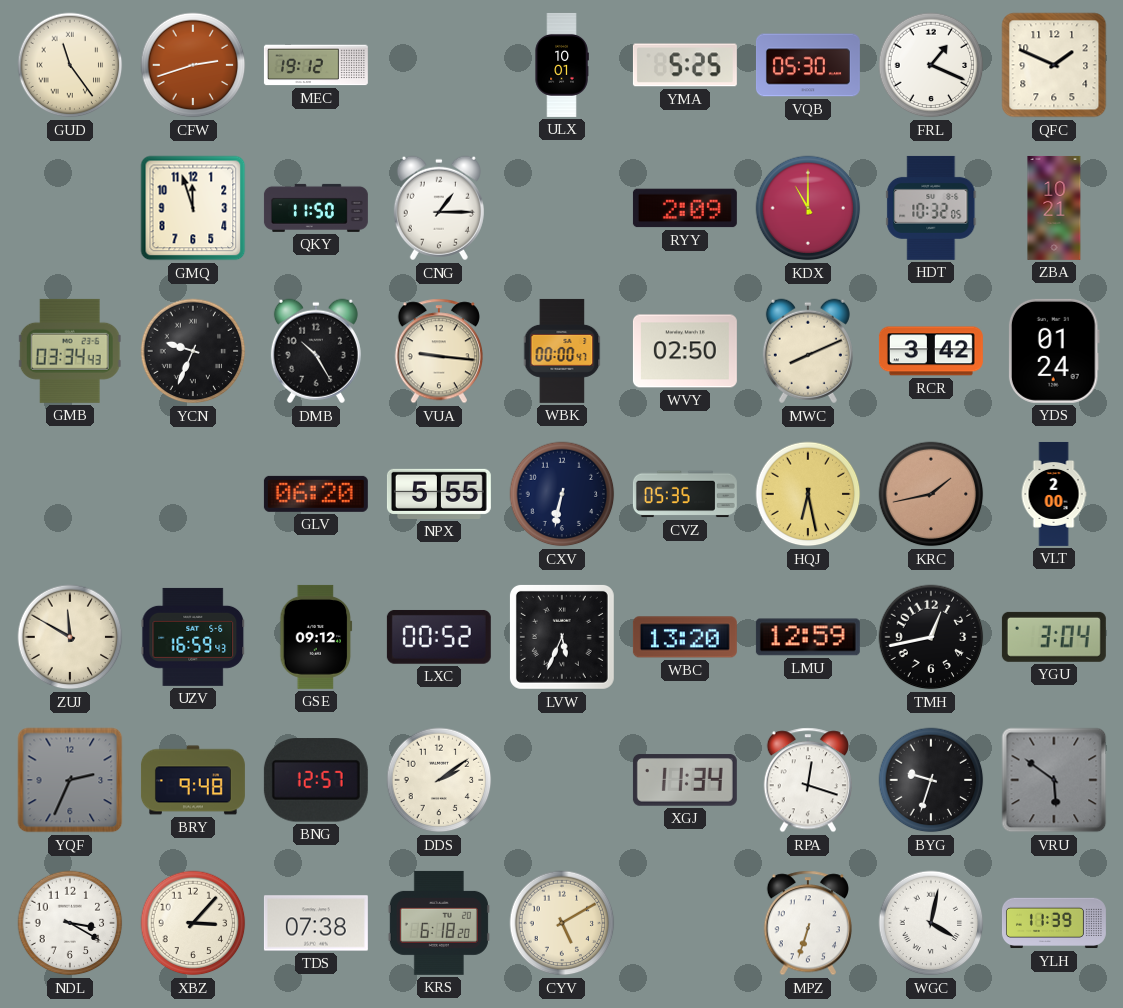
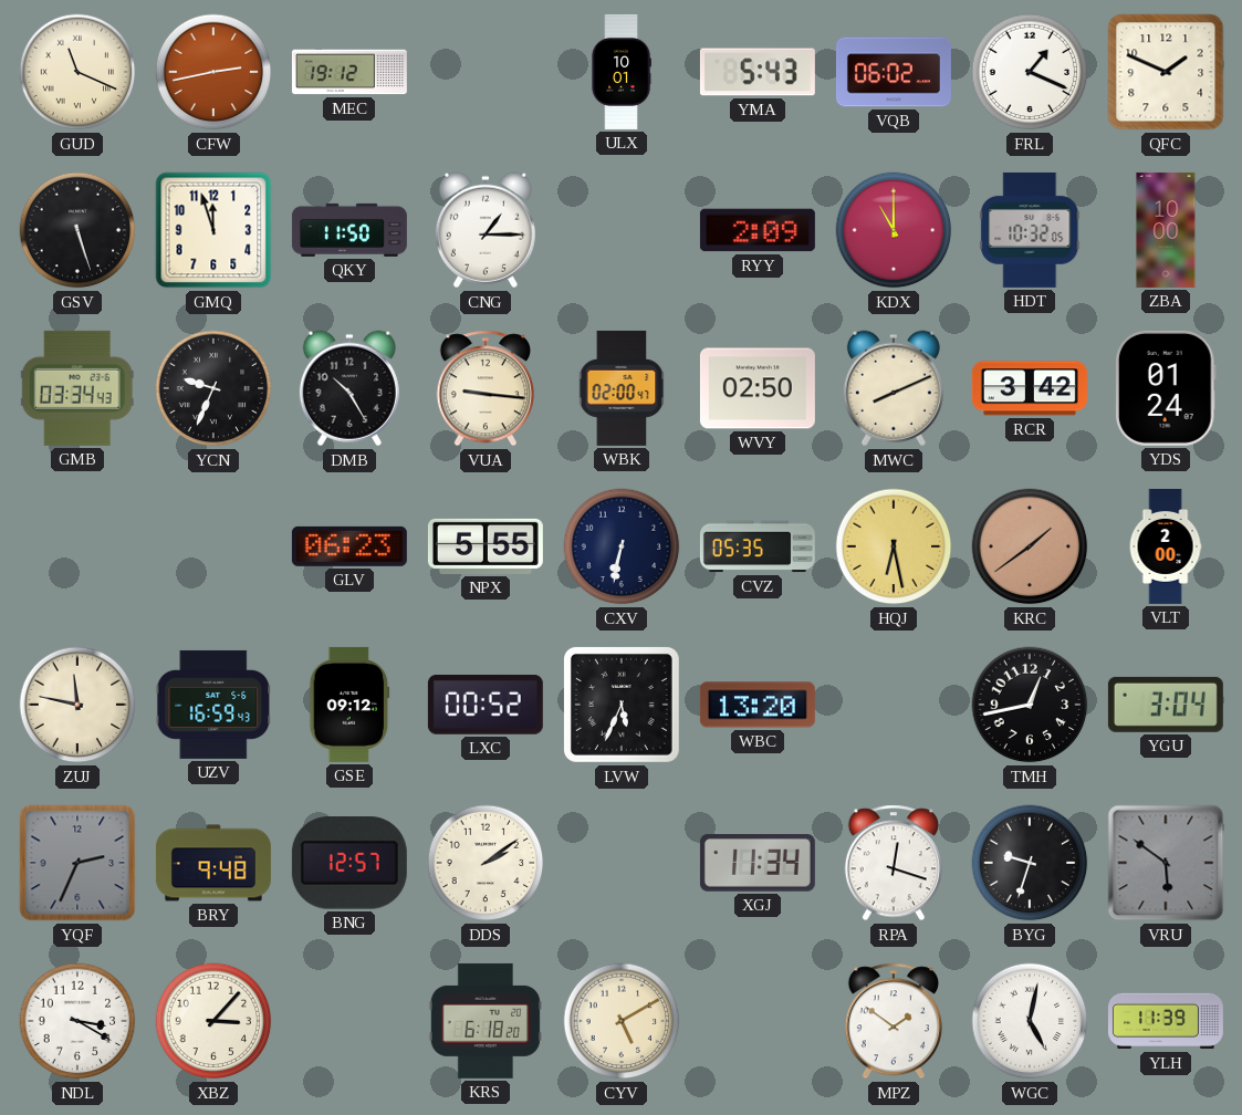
GUD: 11:24 -> 11:19 (77, 72)
CFW: 2:42 -> 2:43 (213, 72)
YMA: 5:25 -> 5:43 (758, 72)
VQB: 05:30 -> 06:02 (894, 72)
GSV: none -> 5:27 (77, 230)
ZBA: 10:21 -> 10:00 (1166, 230)
WBK: 00:00 -> 02:00 (622, 388)
GLV: 06:20 -> 06:23 (349, 546)
KRC: 1:43 -> 1:39 (1030, 546)
ZUJ: 11:50 -> 11:47 (77, 705)
LMU: 12:59 -> none (808, 637)
TDS: 07:38 -> none (316, 923)
MPZ: 6:33 -> 1:51 (894, 1021)
WGC: 4:02 -> 5:02 (1030, 1021)
